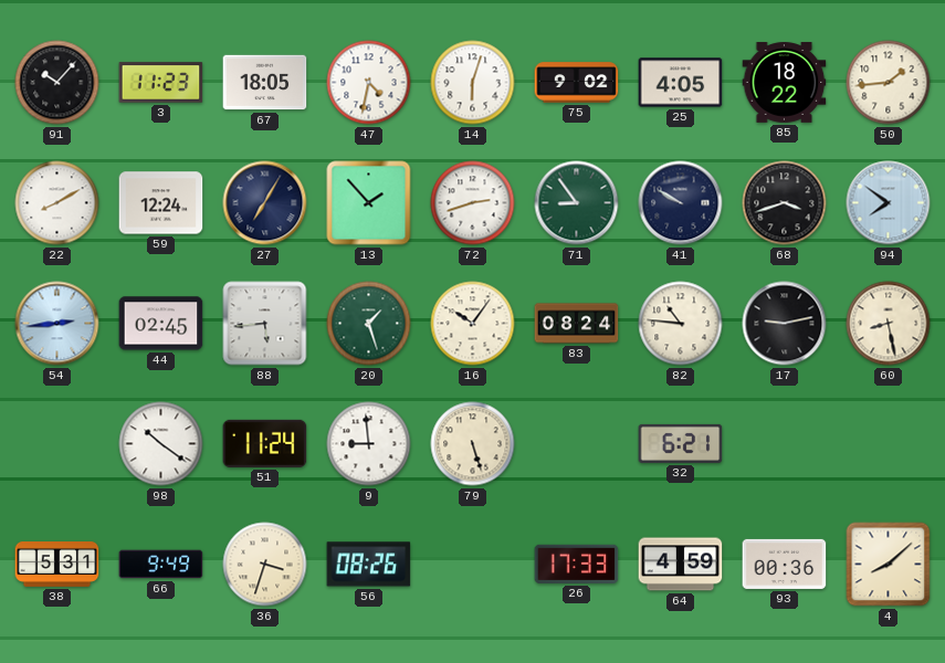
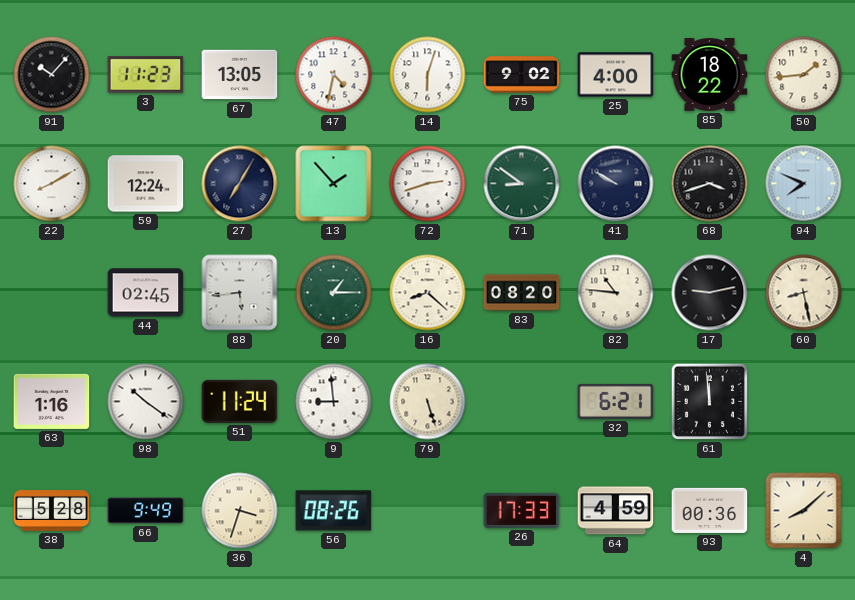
67: 18:05 -> 13:05 (240, 75)
25: 4:05 -> 4:00 (616, 75)
71: 8:54 -> 8:51 (522, 184)
94: 7:51 -> 7:49 (804, 184)
54: 2:44 -> none (57, 324)
20: 1:27 -> 1:15 (334, 293)
16: 10:06 -> 8:22 (428, 293)
83: 08:24 -> 08:20 (522, 293)
63: none -> 1:16 (52, 401)
61: none -> 11:59 (709, 401)
38: 5:31 -> 5:28 (52, 511)
